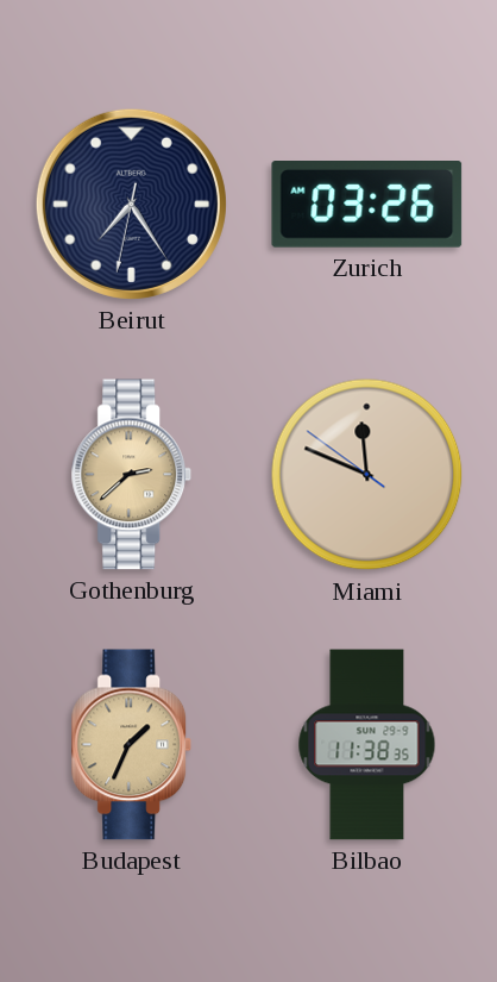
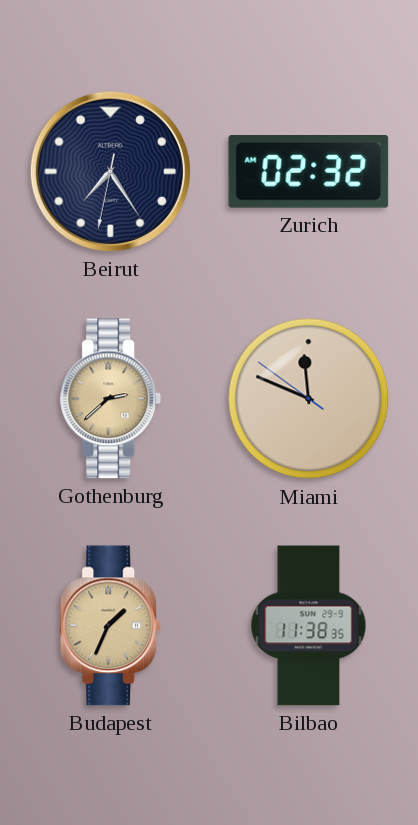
Zurich: 03:26 -> 02:32 (309, 172)
